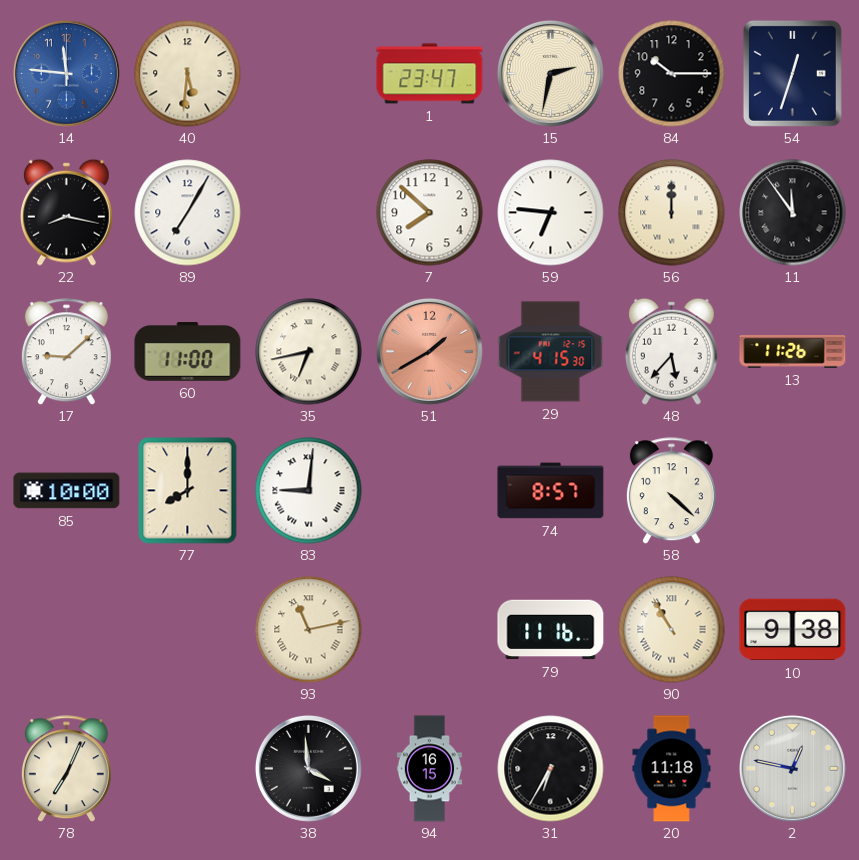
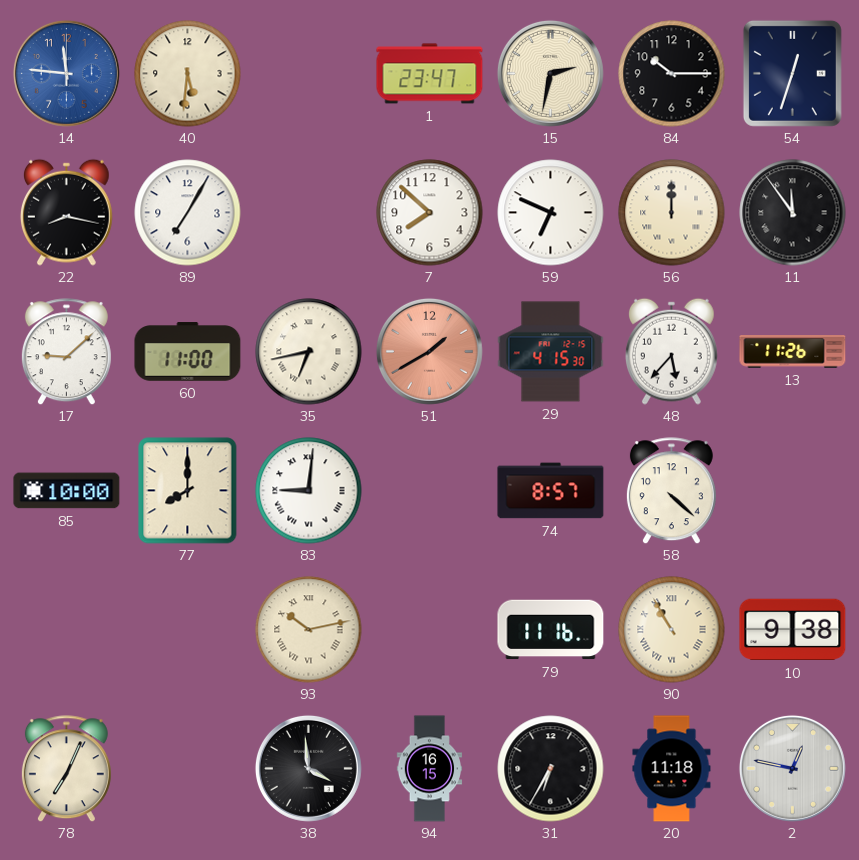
59: 6:46 -> 6:49 (551, 213)
93: 11:13 -> 10:13 (309, 630)
